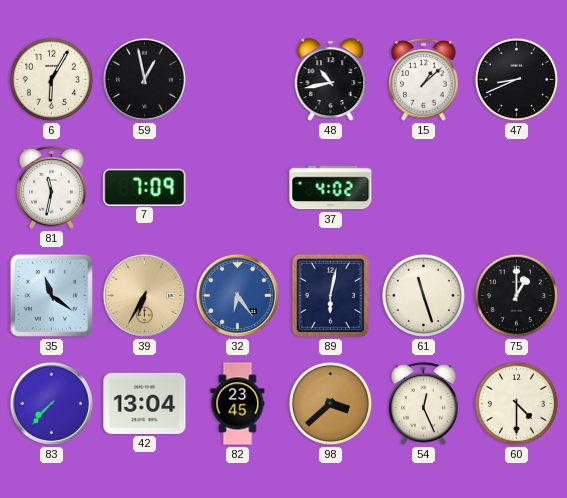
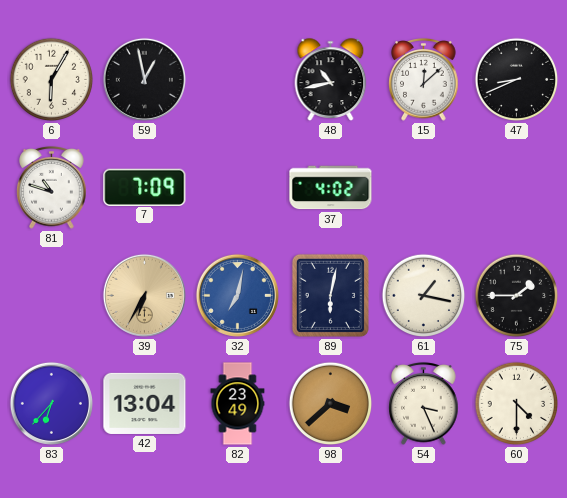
15: 1:08 -> 12:08 (424, 80)
81: 11:32 -> 10:48 (52, 188)
35: 11:21 -> none (51, 295)
32: 6:24 -> 7:02 (237, 295)
61: 11:27 -> 1:17 (424, 296)
75: 1:00 -> 1:45 (517, 296)
83: 7:37 -> 6:37 (51, 403)
82: 23:45 -> 23:49 (238, 404)
54: 12:26 -> 3:26 (424, 404)
